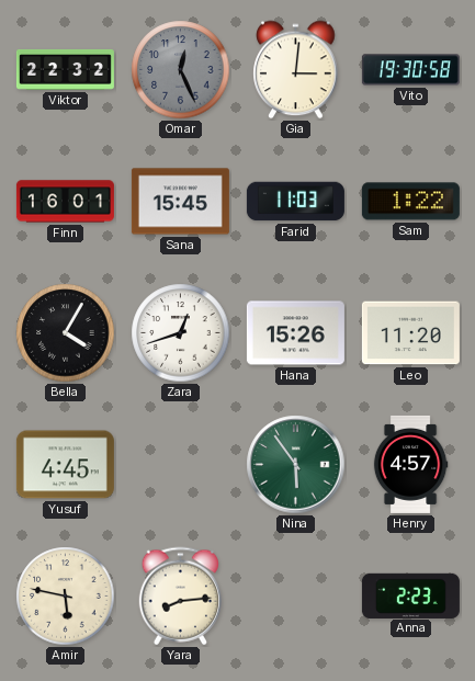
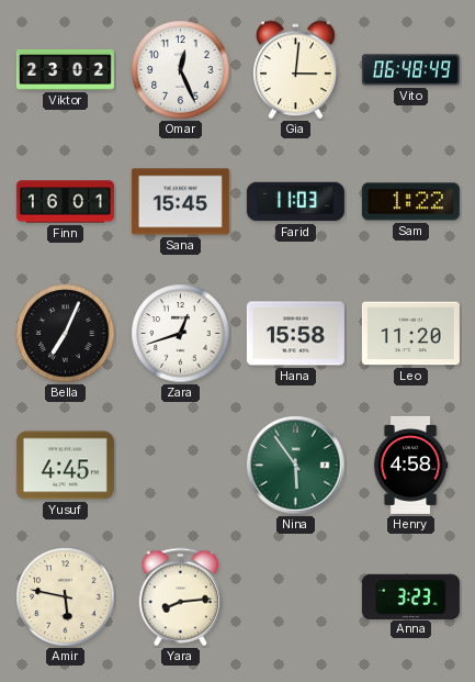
Viktor: 22:32 -> 23:02 (65, 70)
Omar dial: grey -> white (181, 70)
Vito: 19:30 -> 06:48 (410, 70)
Bella: 4:05 -> 7:04 (66, 334)
Hana: 15:26 -> 15:58 (295, 334)
Henry: 4:57 -> 4:58 (410, 465)
Anna: 2:23 -> 3:23 (410, 596)
